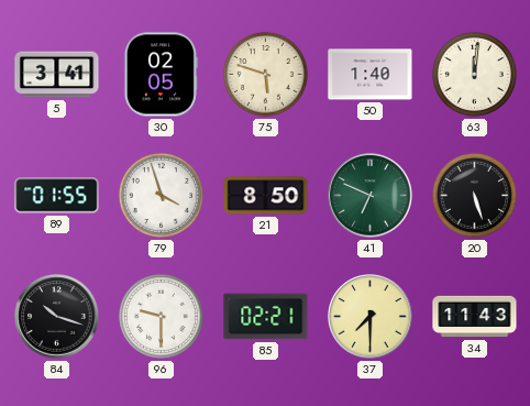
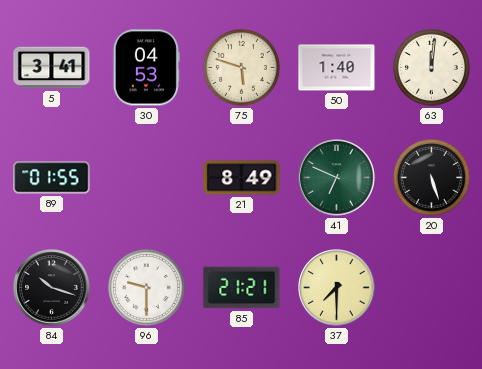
30: 02:05 -> 04:53 (146, 68)
79: 3:57 -> none (161, 195)
21: 8:50 -> 8:49 (242, 178)
85: 02:21 -> 21:21 (242, 288)
34: 11:43 -> none (475, 317)
